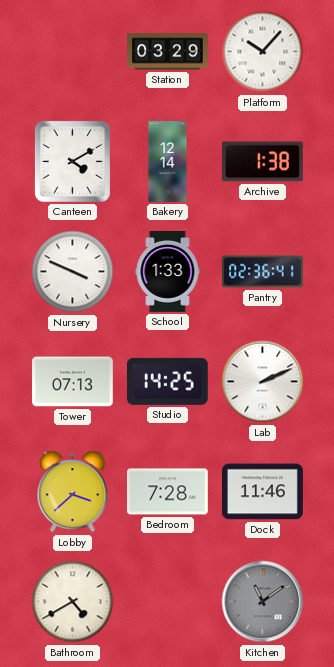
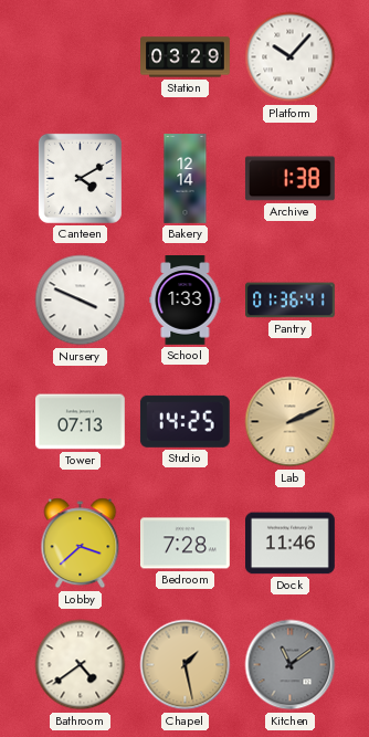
Pantry: 02:36 -> 01:36 (291, 301)
Lab dial: white -> champagne (291, 422)
Bathroom: 4:40 -> 4:39 (81, 665)
Chapel: none -> 1:28 (186, 665)
